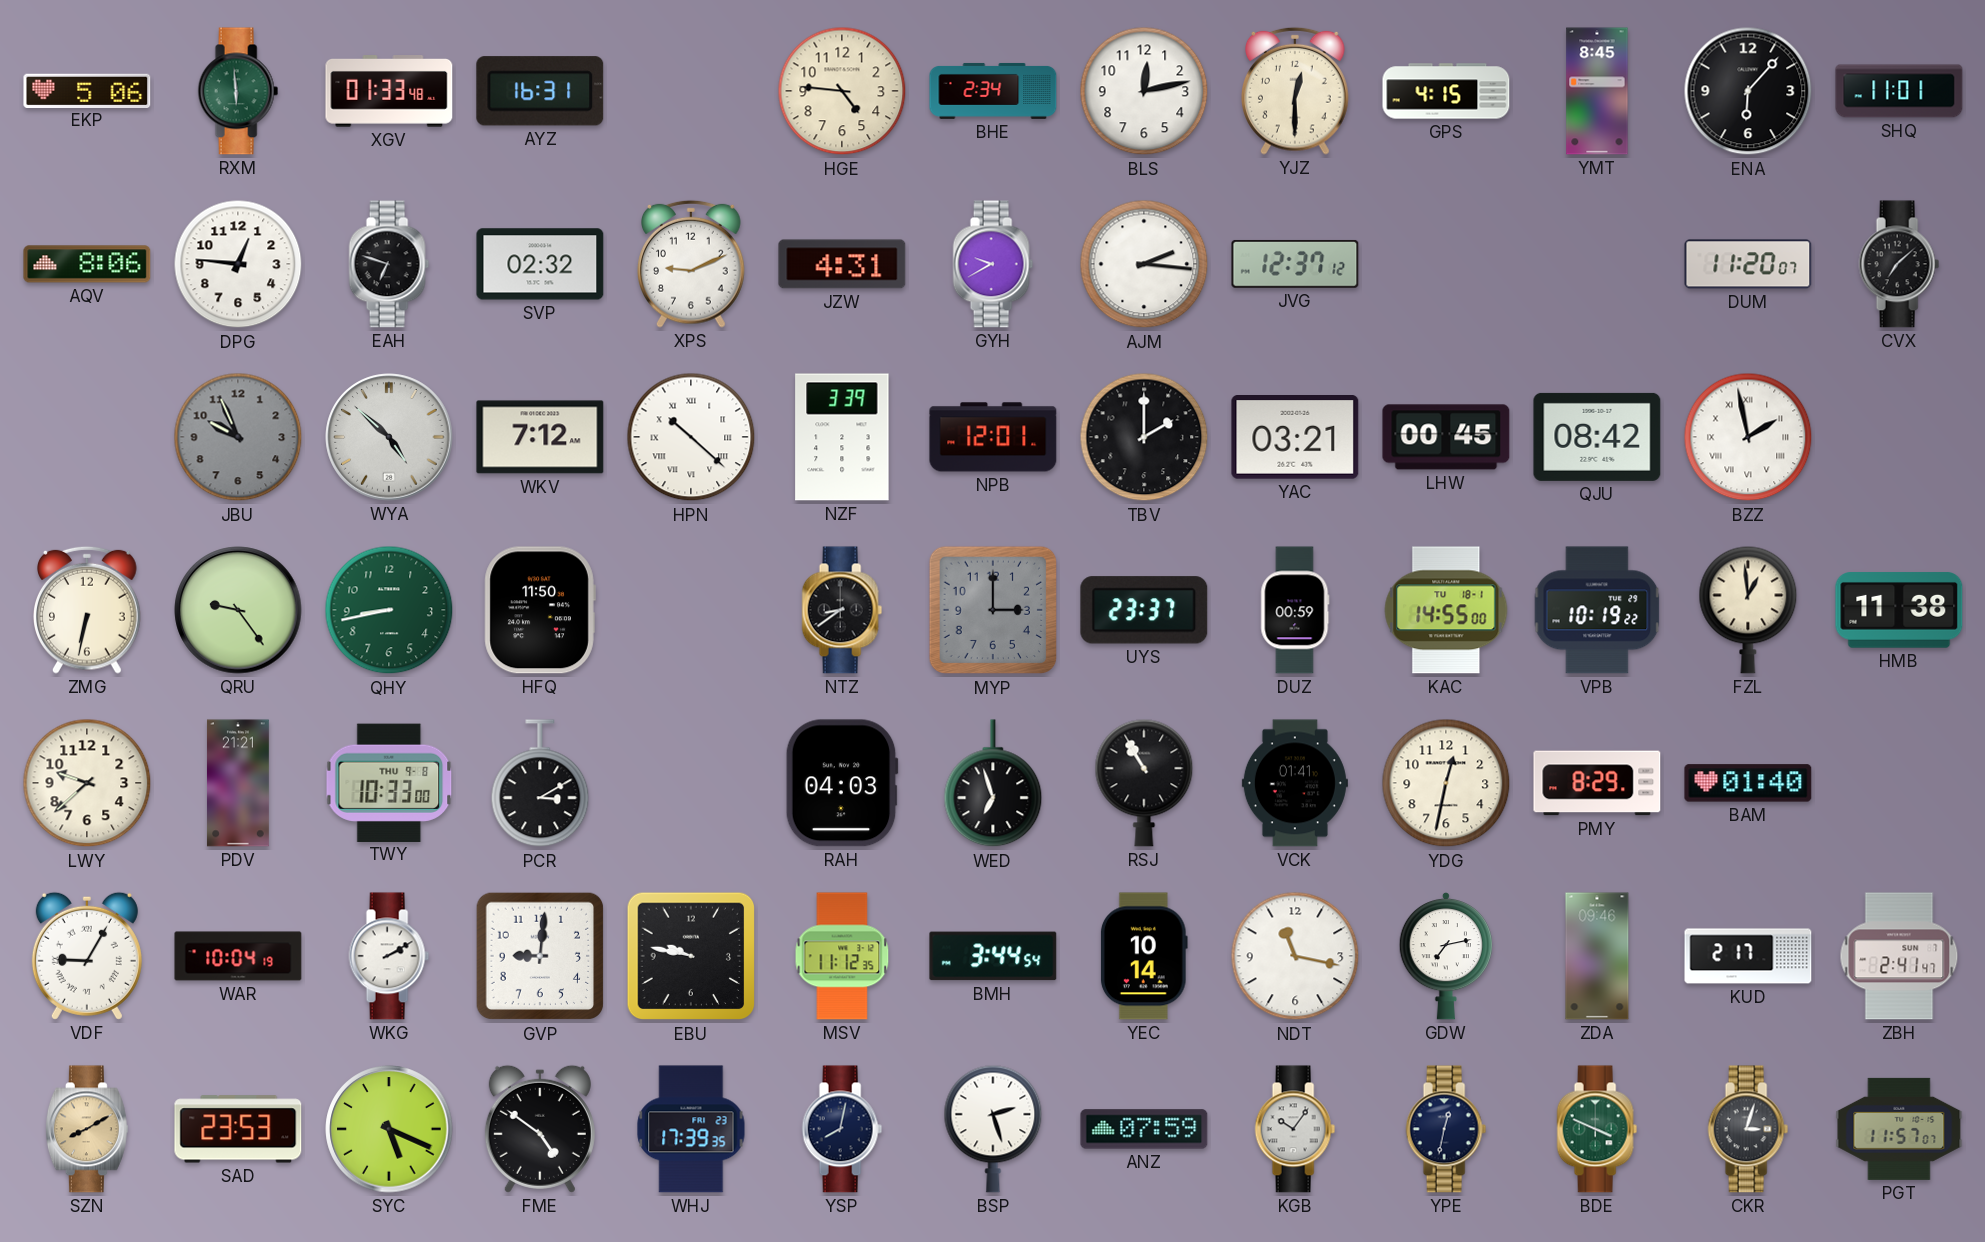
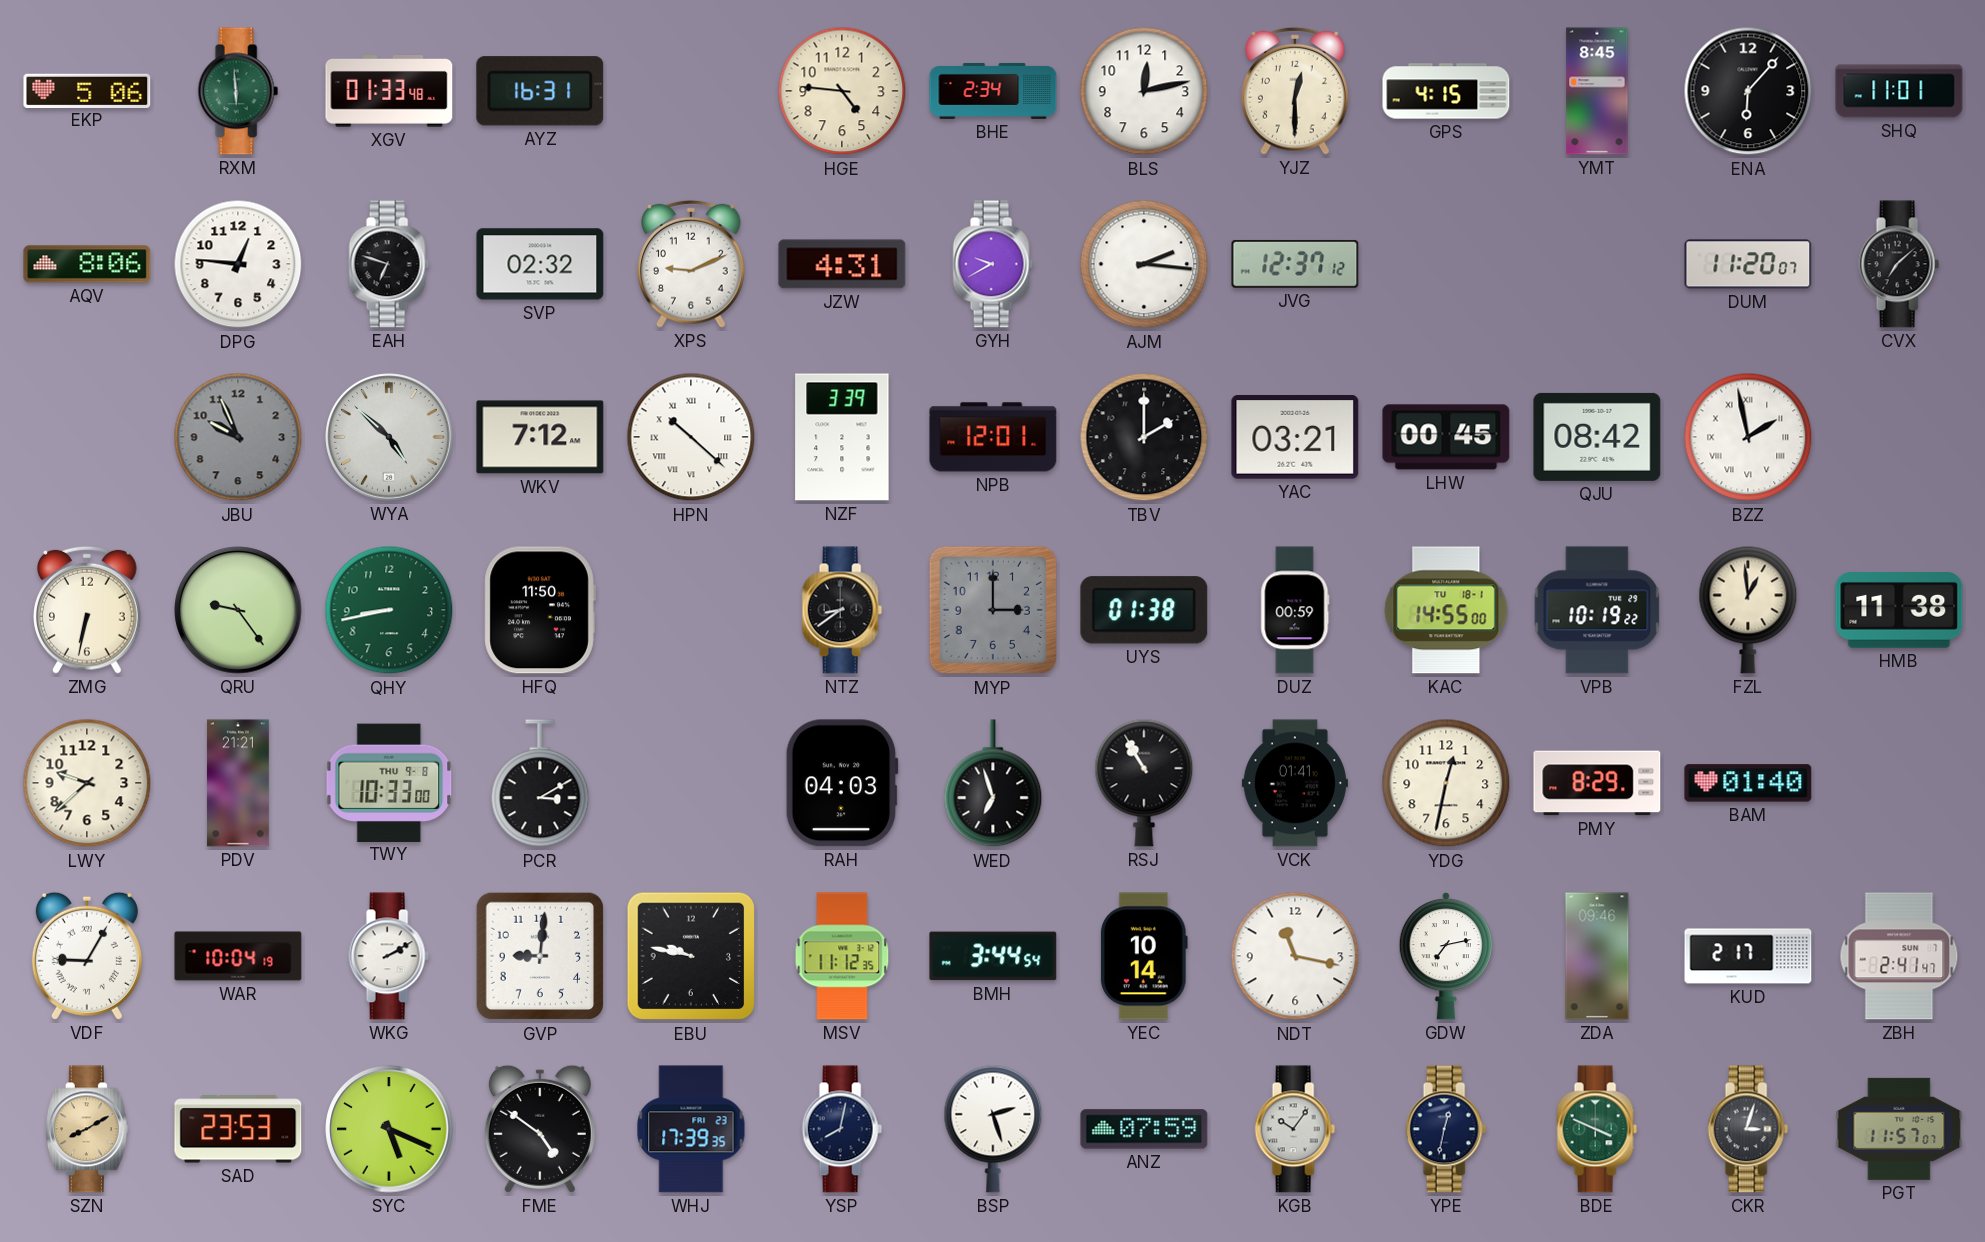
UYS: 23:37 -> 01:38 (1144, 610)
